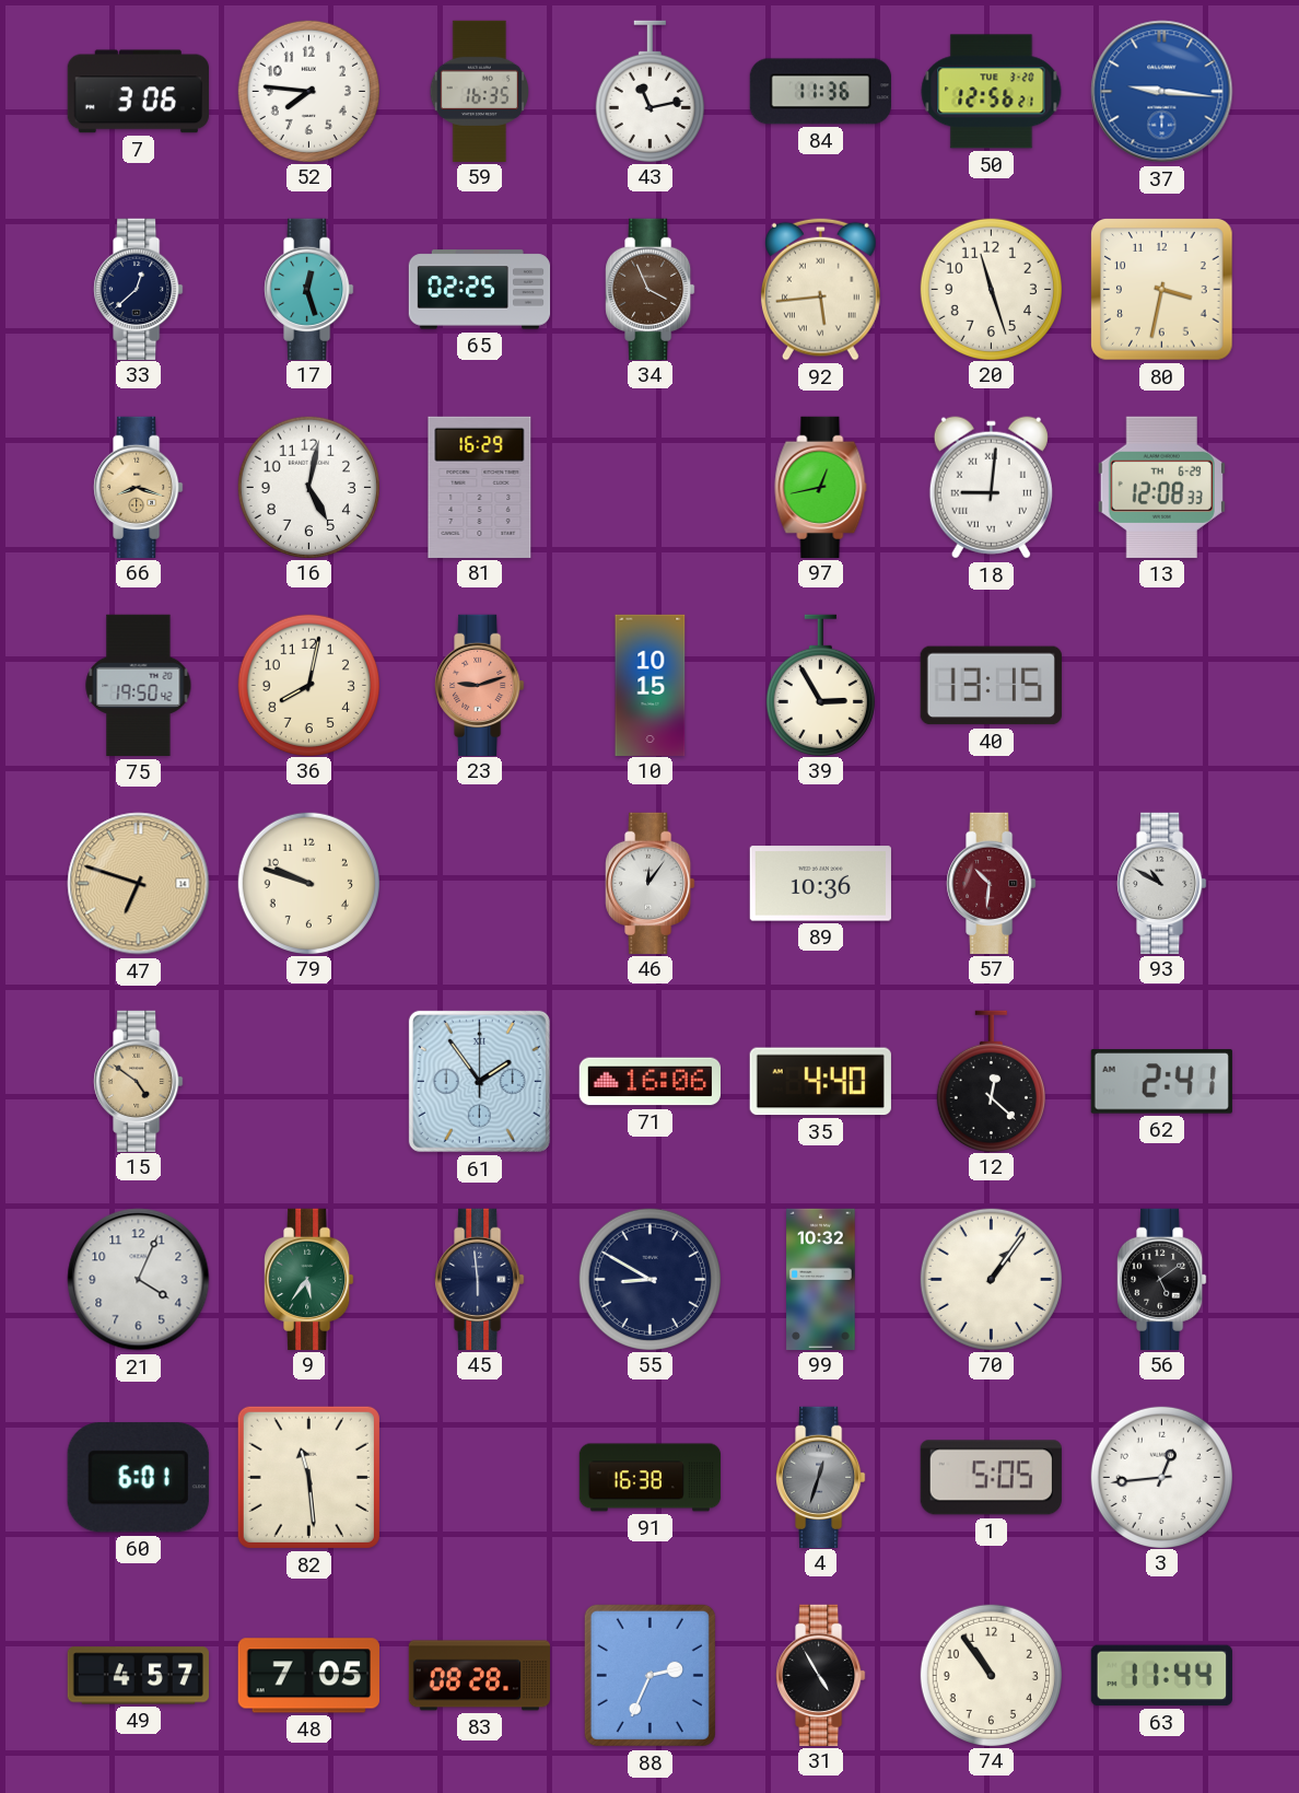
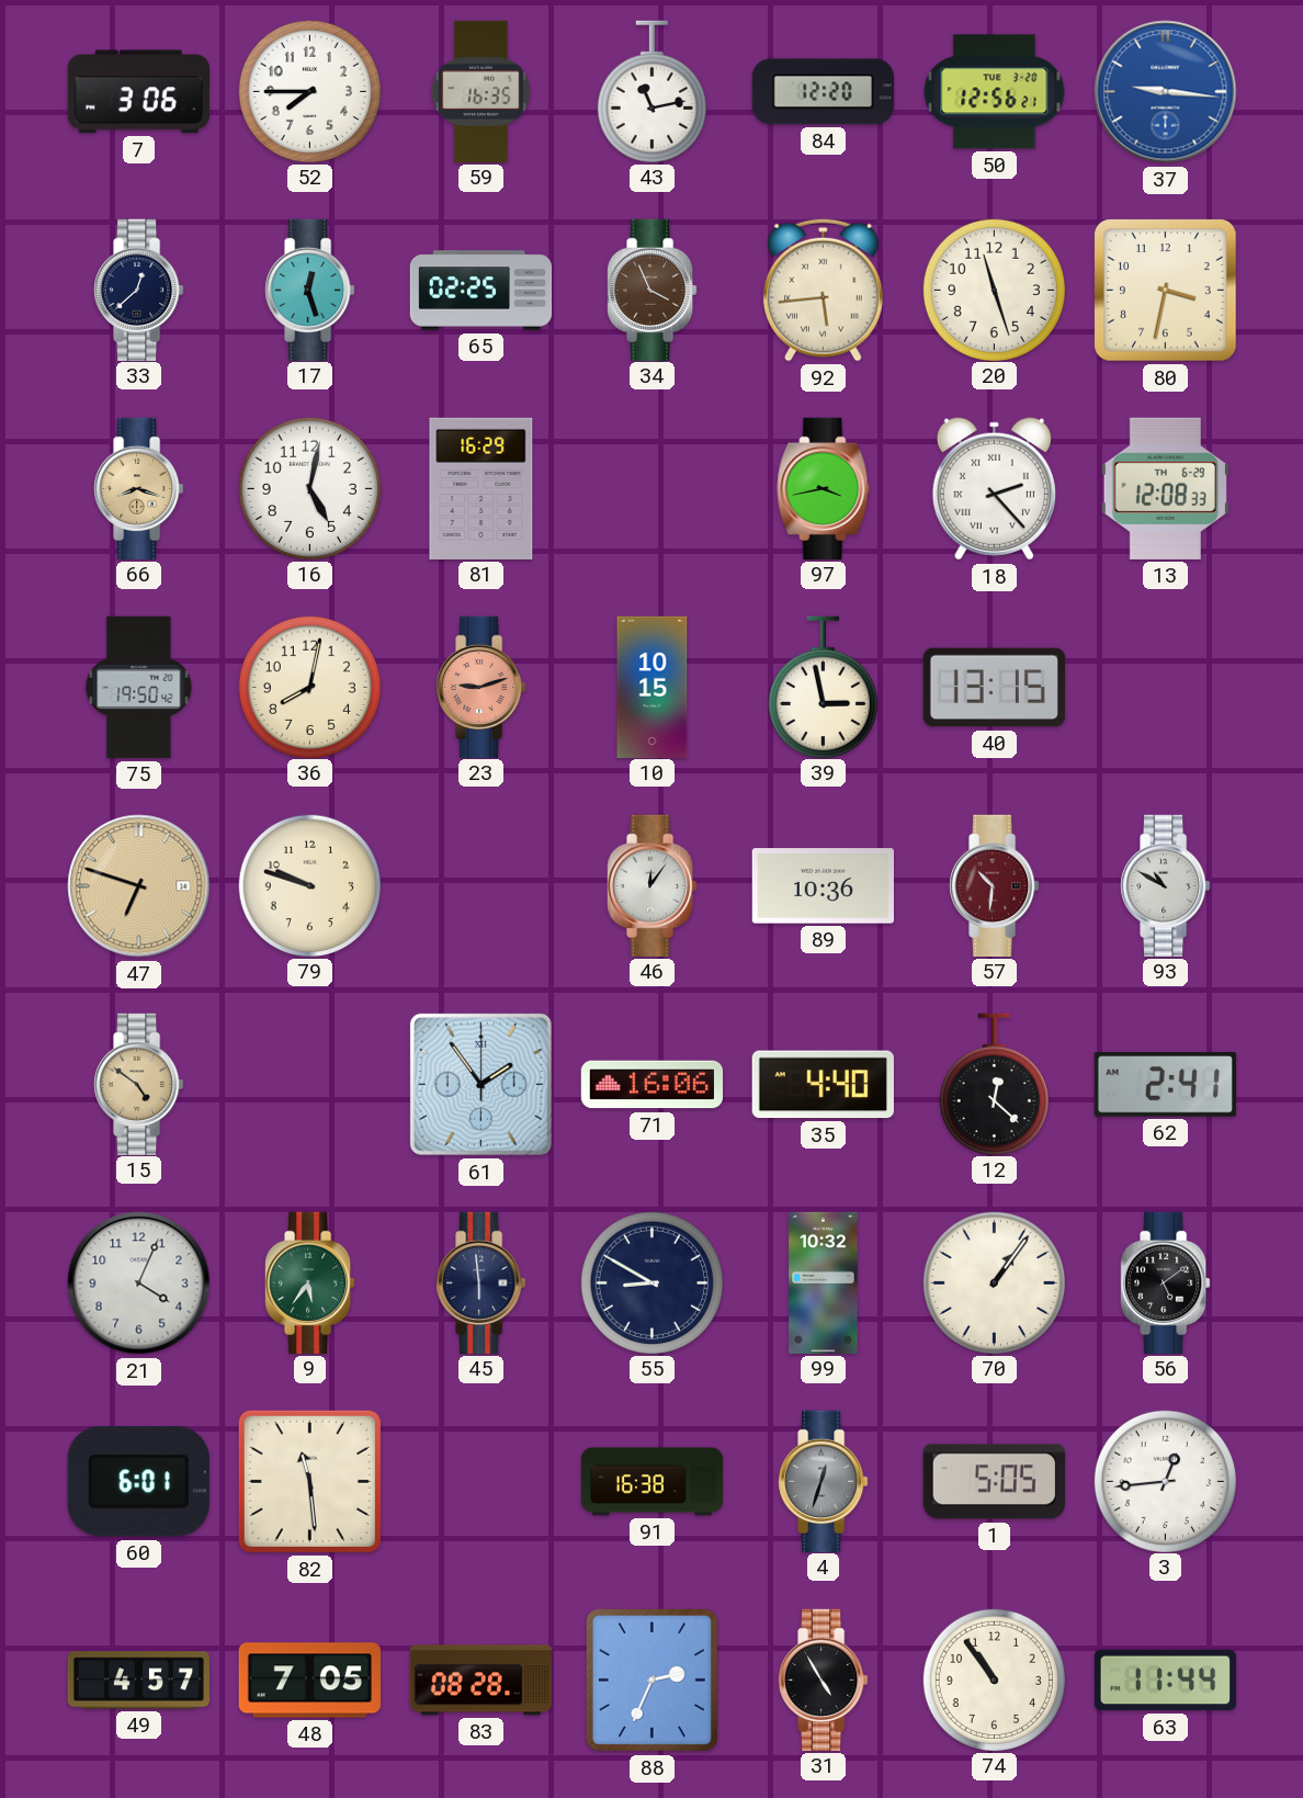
52: 7:46 -> 7:45 (309, 91)
84: 11:36 -> 12:20 (823, 92)
97: 12:43 -> 3:43 (824, 488)
18: 9:01 -> 2:23 (994, 489)
39: 2:55 -> 2:58 (823, 687)
